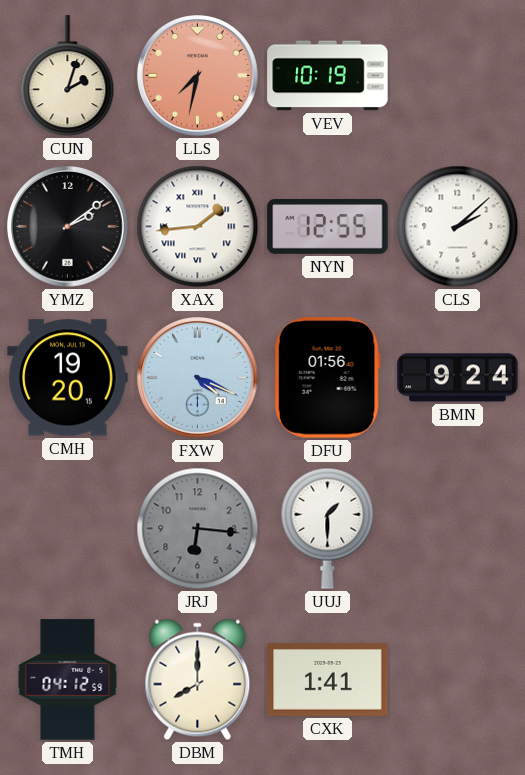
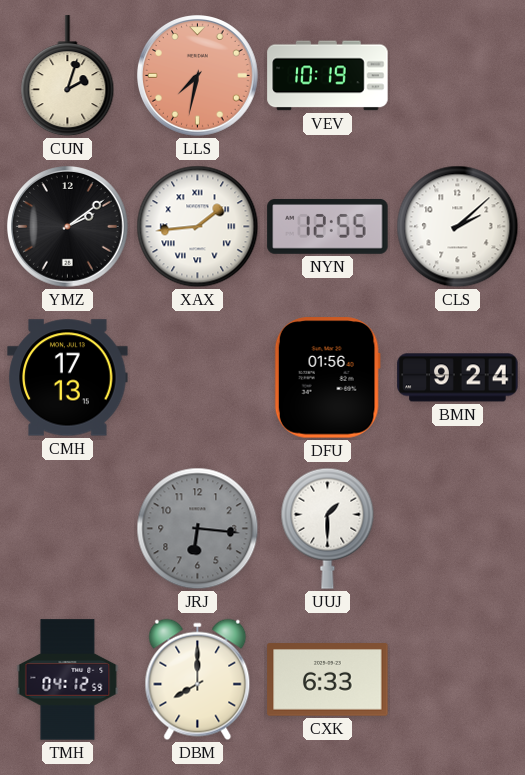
CMH: 19:20 -> 17:13 (68, 378)
FXW: 4:19 -> none (198, 378)
CXK: 1:41 -> 6:33 (328, 680)
